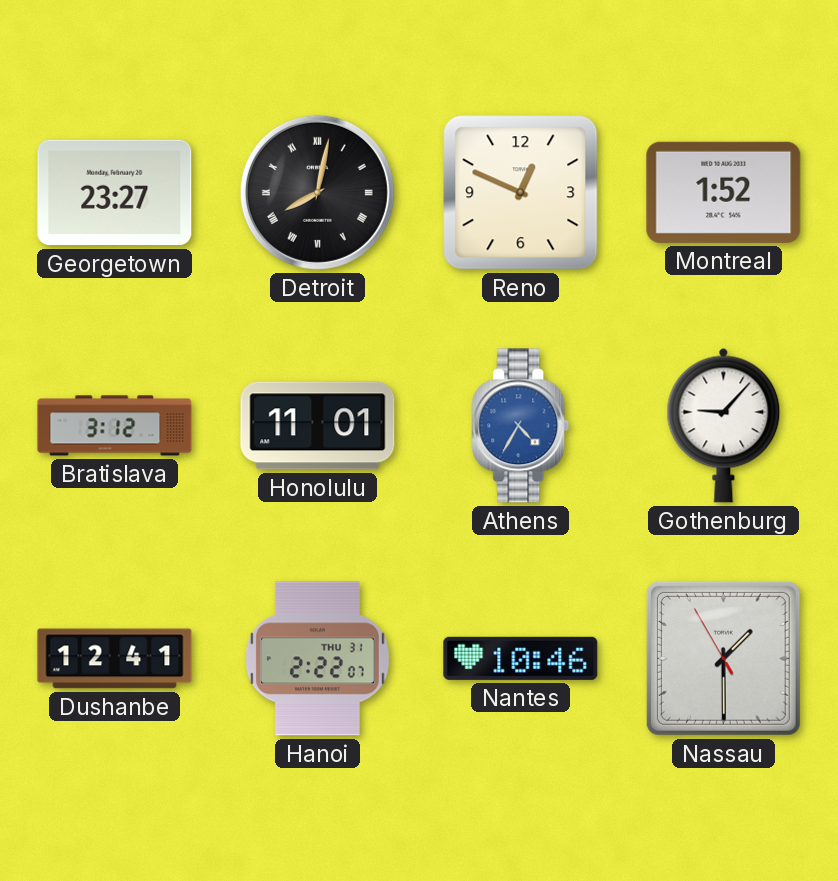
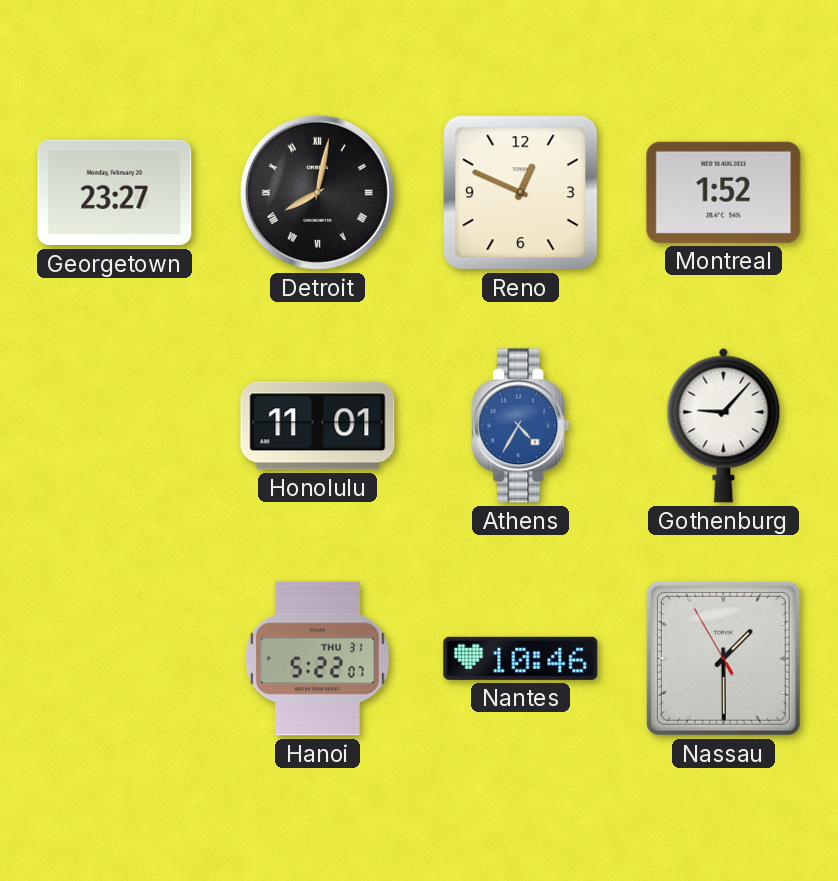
Bratislava: 3:12 -> none (115, 426)
Dushanbe: 12:41 -> none (115, 659)
Hanoi: 2:22 -> 5:22 (317, 659)
